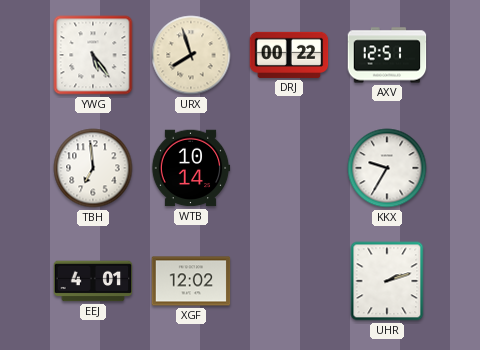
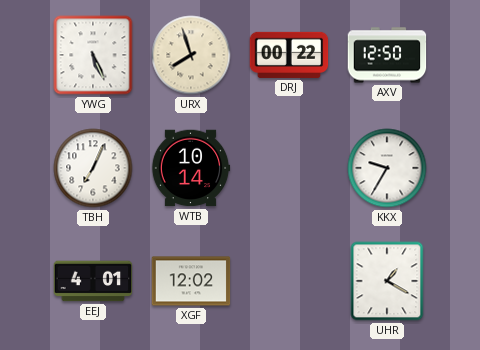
YWG: 5:24 -> 5:26 (93, 55)
AXV: 12:51 -> 12:50 (387, 55)
TBH: 6:59 -> 7:04 (93, 168)
UHR: 2:12 -> 1:20 (387, 281)
